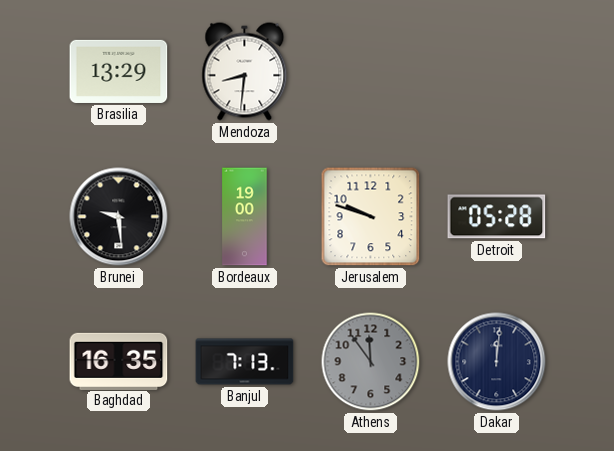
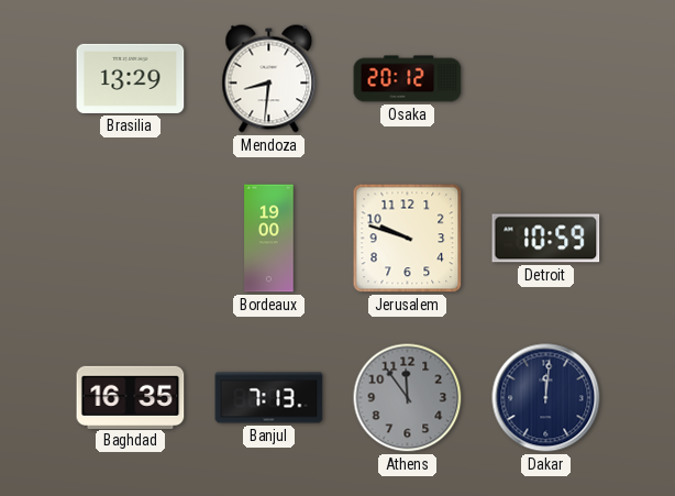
Osaka: none -> 20:12 (408, 79)
Brunei: 9:29 -> none (119, 217)
Detroit: 05:28 -> 10:59 (546, 239)
